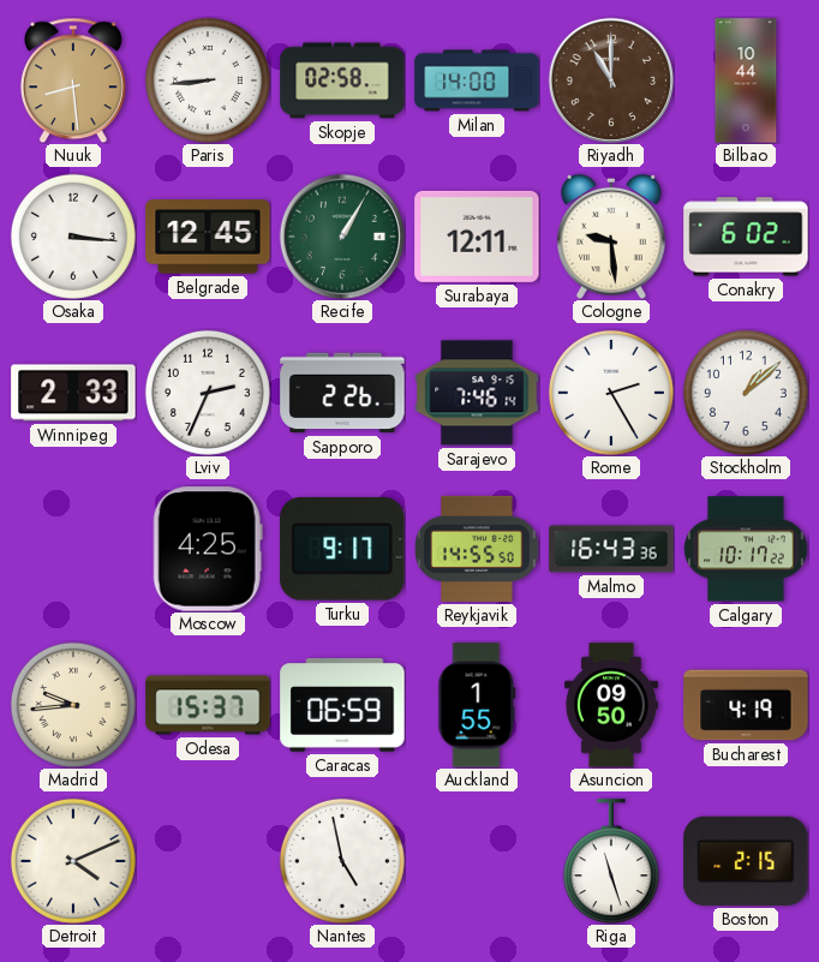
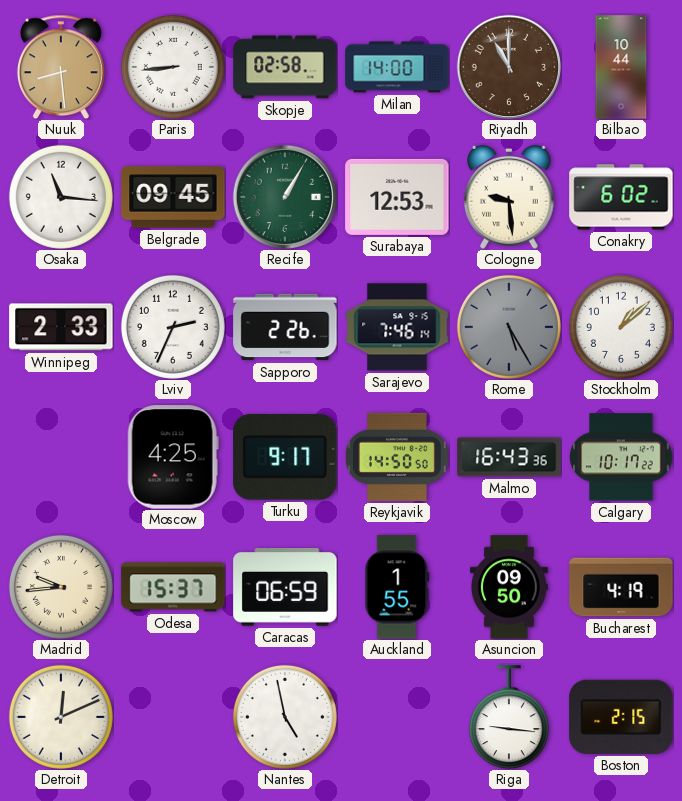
Osaka: 3:16 -> 11:16 (61, 197)
Belgrade: 12:45 -> 09:45 (173, 197)
Surabaya: 12:11 -> 12:53 (397, 197)
Rome: 2:25 -> 5:25 (509, 327)
Rome dial: white -> grey (509, 327)
Reykjavik: 14:55 -> 14:50 (397, 457)
Detroit: 4:11 -> 12:11 (61, 717)
Riga: 11:27 -> 9:16 (509, 717)
